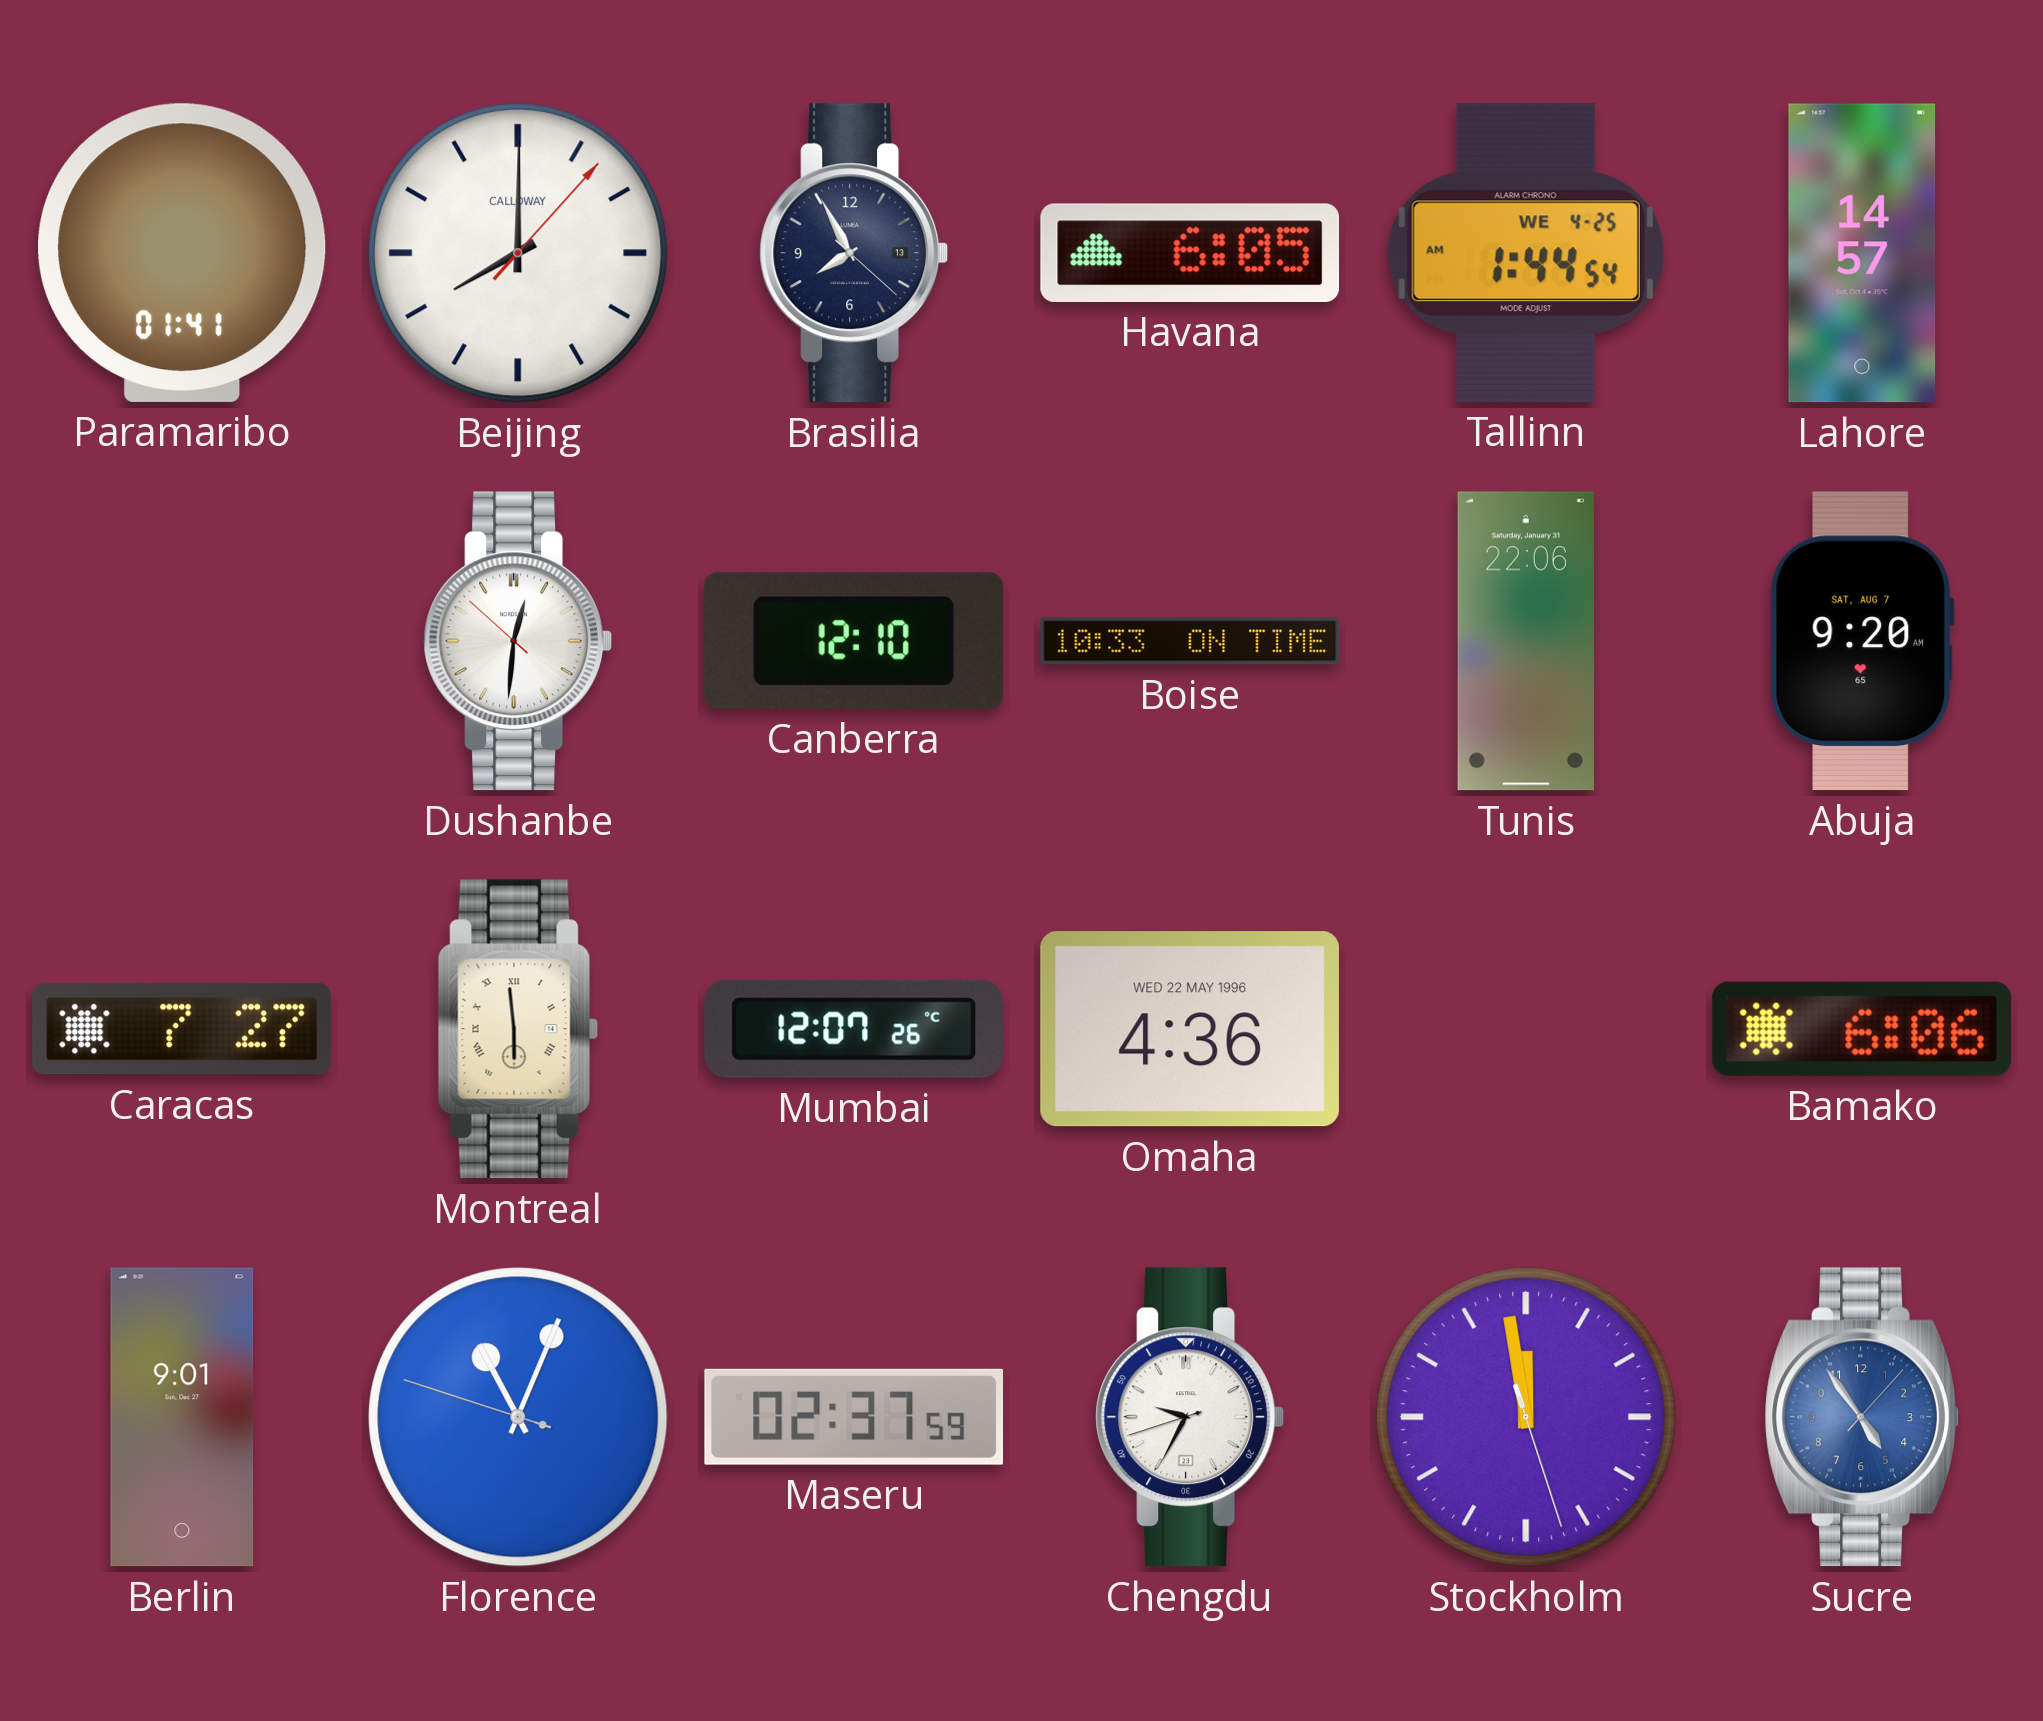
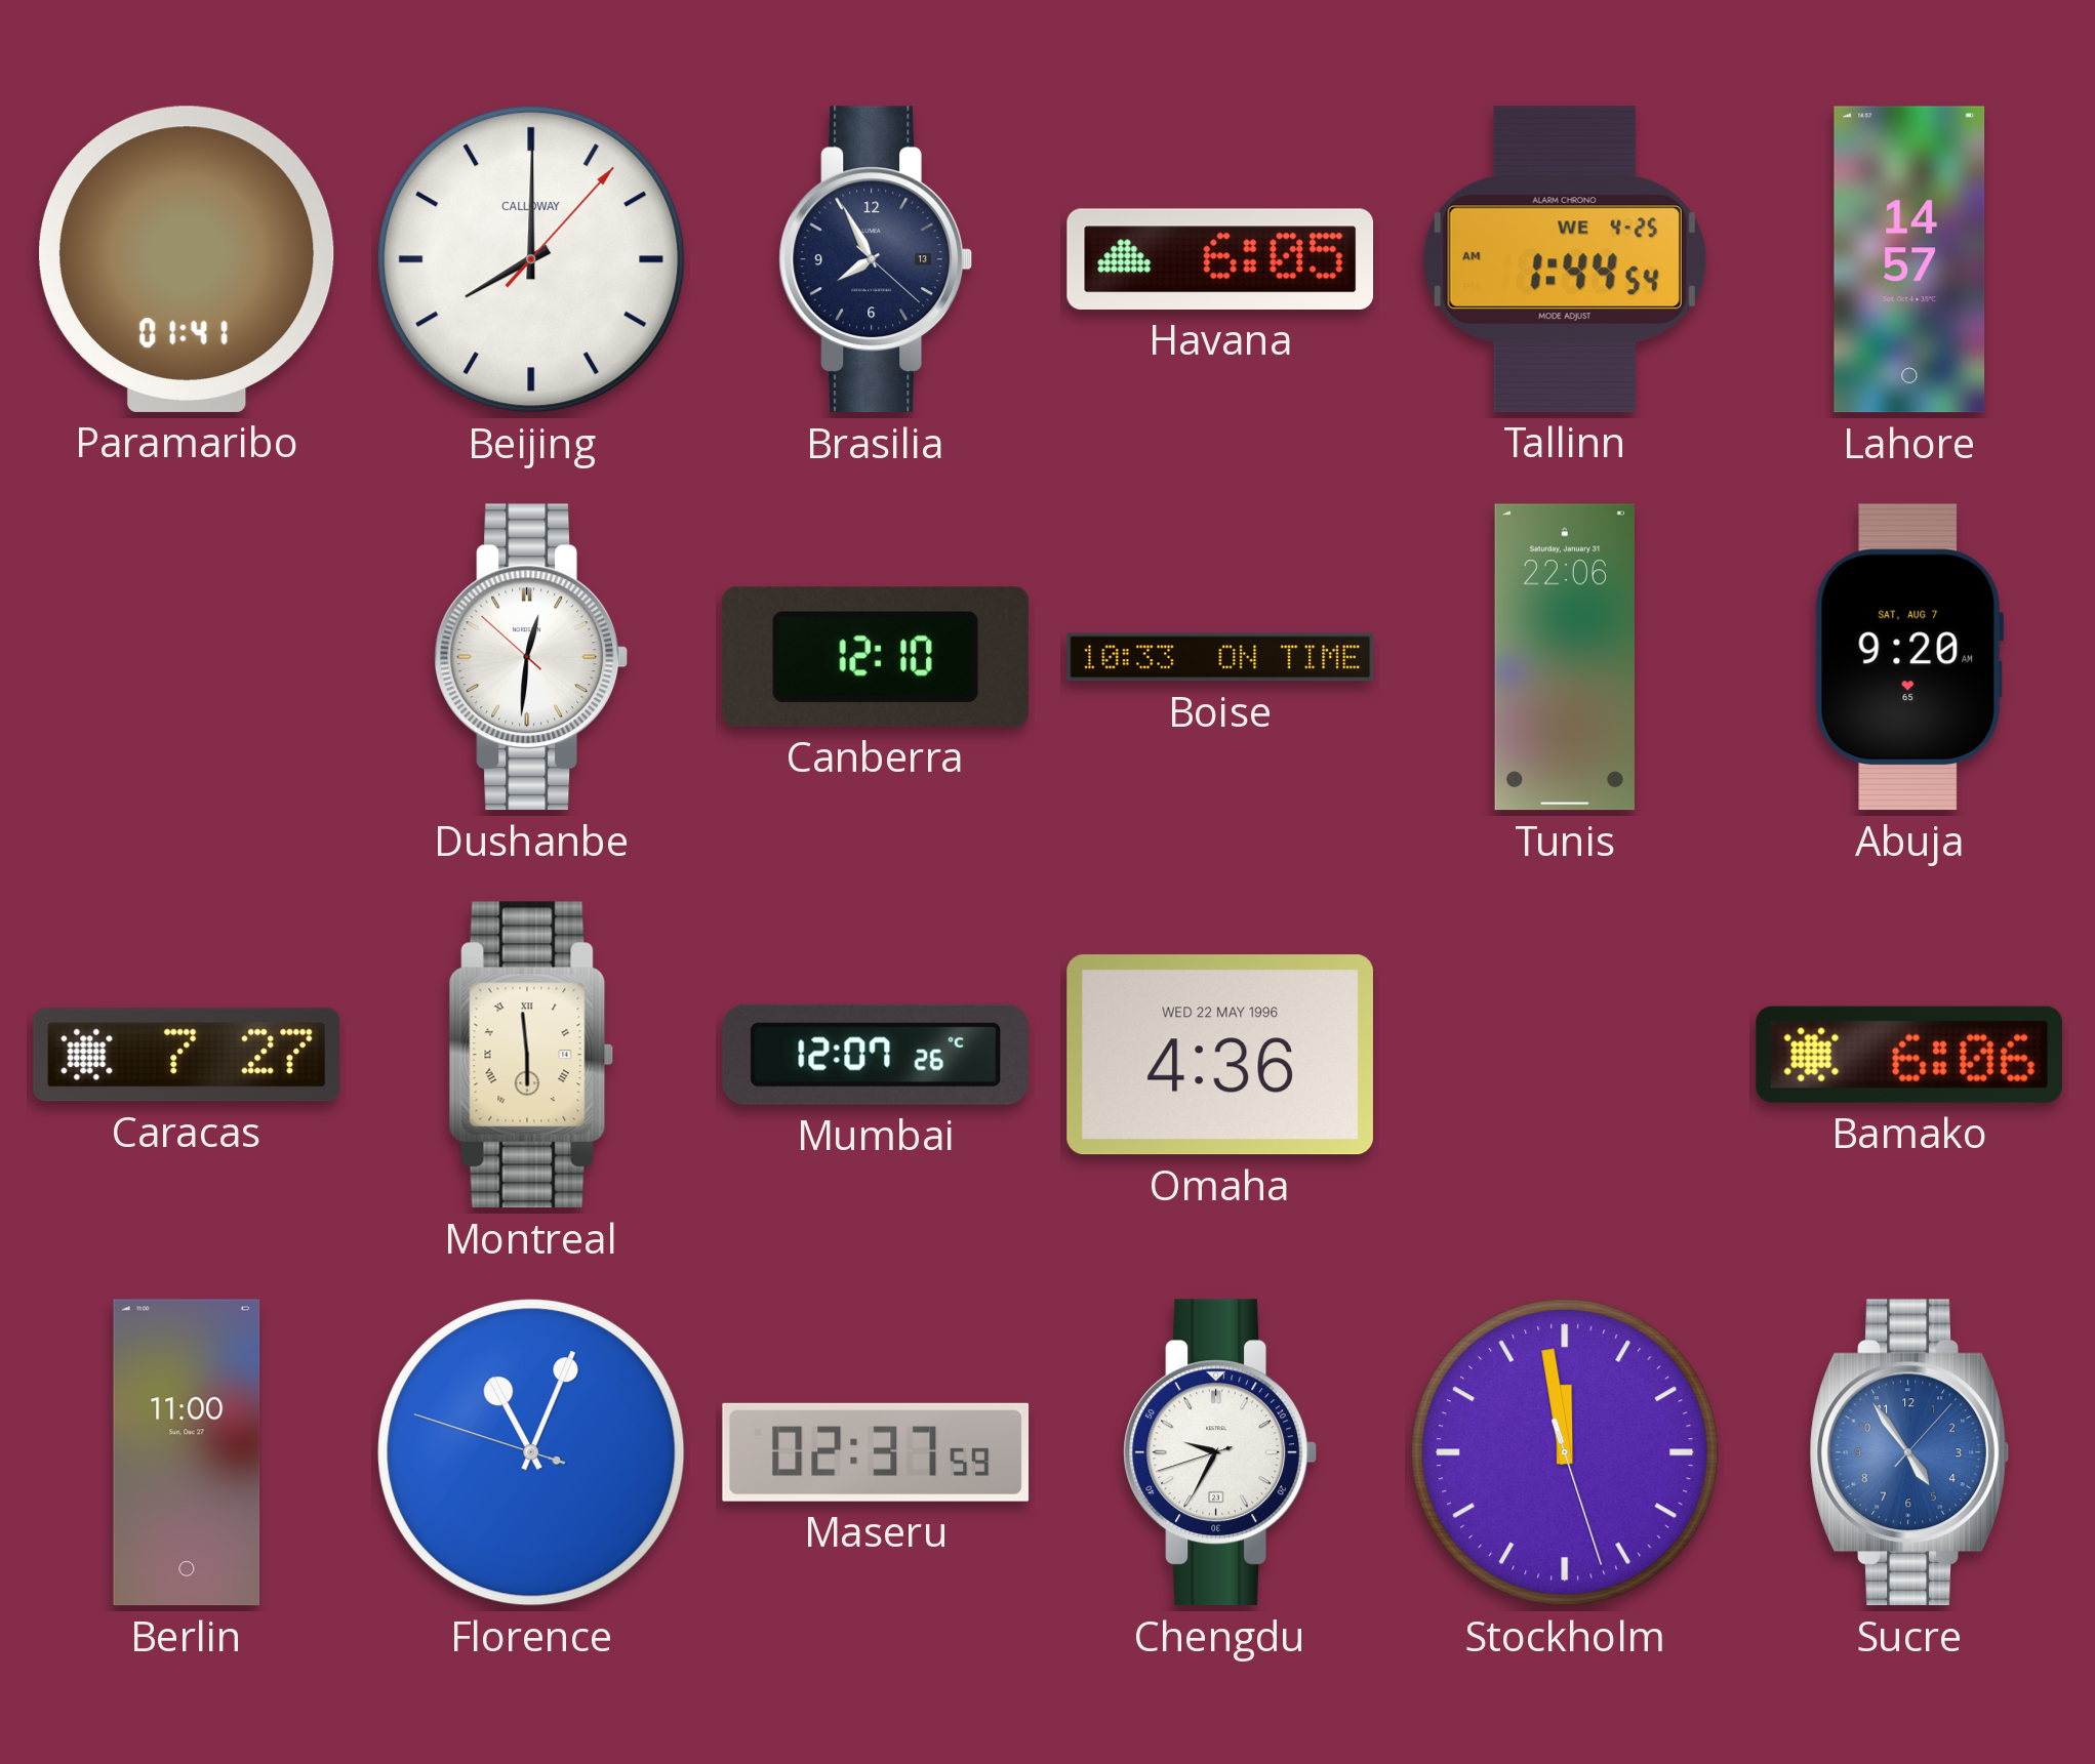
Berlin: 9:01 -> 11:00 (187, 1452)
